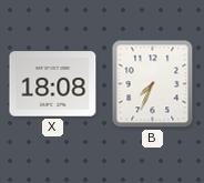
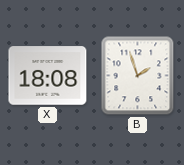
B: 7:34 -> 1:57 (138, 76)
